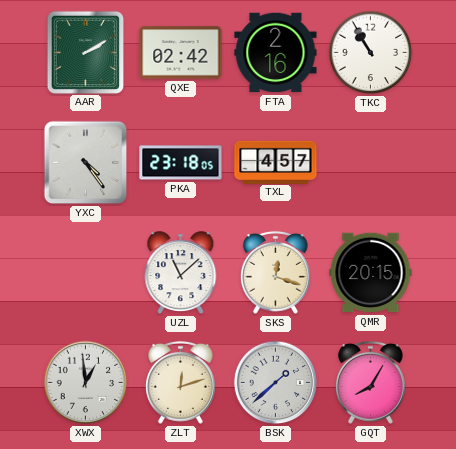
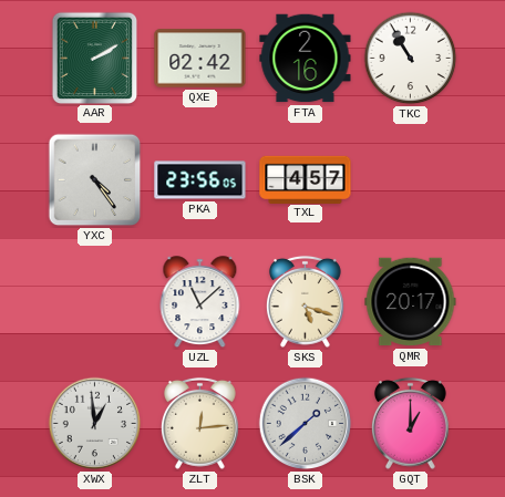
PKA: 23:18 -> 23:56 (200, 180)
SKS: 12:18 -> 5:18 (305, 301)
QMR: 20:15 -> 20:17 (411, 302)
ZLT: 12:12 -> 12:14 (199, 423)
GQT: 8:05 -> 1:00 (410, 423)
